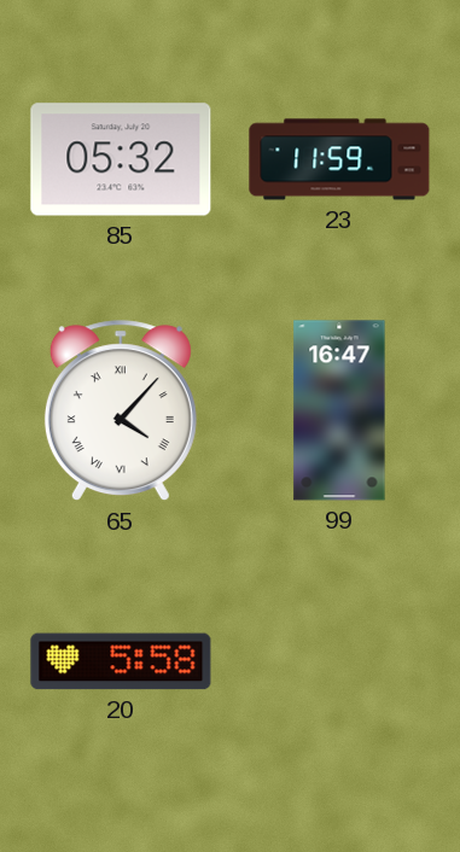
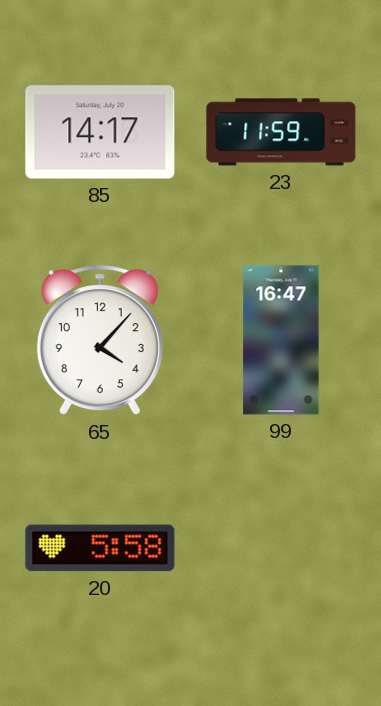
85: 05:32 -> 14:17 (100, 132)
65 numerals: Roman -> Arabic (100, 341)
